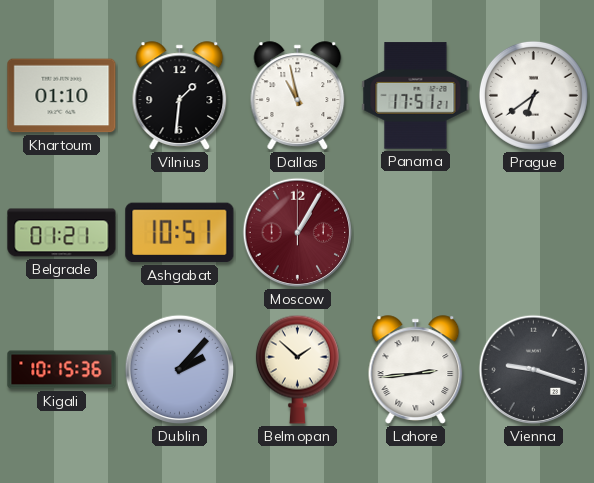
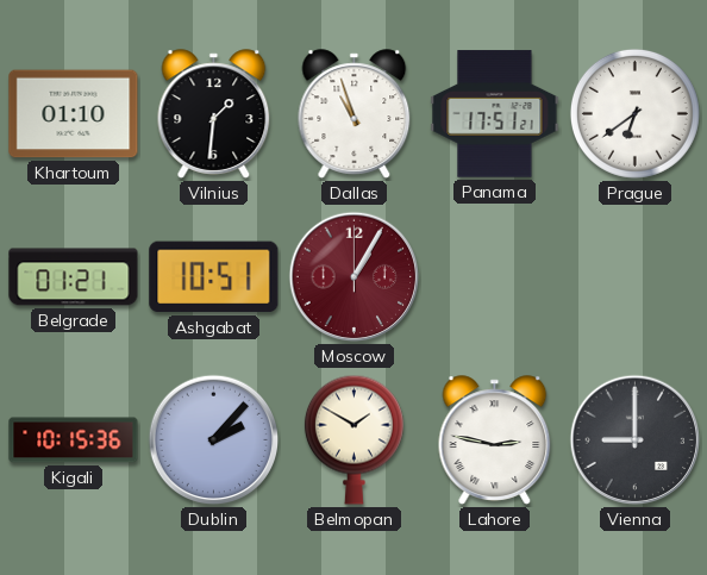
Dallas: 10:58 -> 10:57 (355, 114)
Belmopan: 1:52 -> 1:50 (353, 439)
Lahore: 2:44 -> 2:47 (495, 440)
Vienna: 9:18 -> 9:00 (636, 440)
